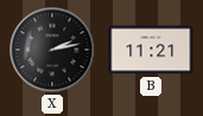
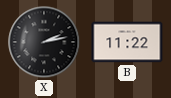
B: 11:21 -> 11:22 (127, 42)
